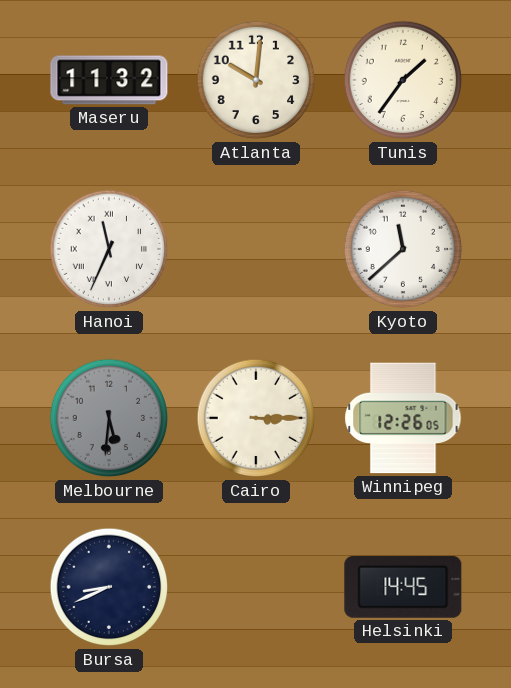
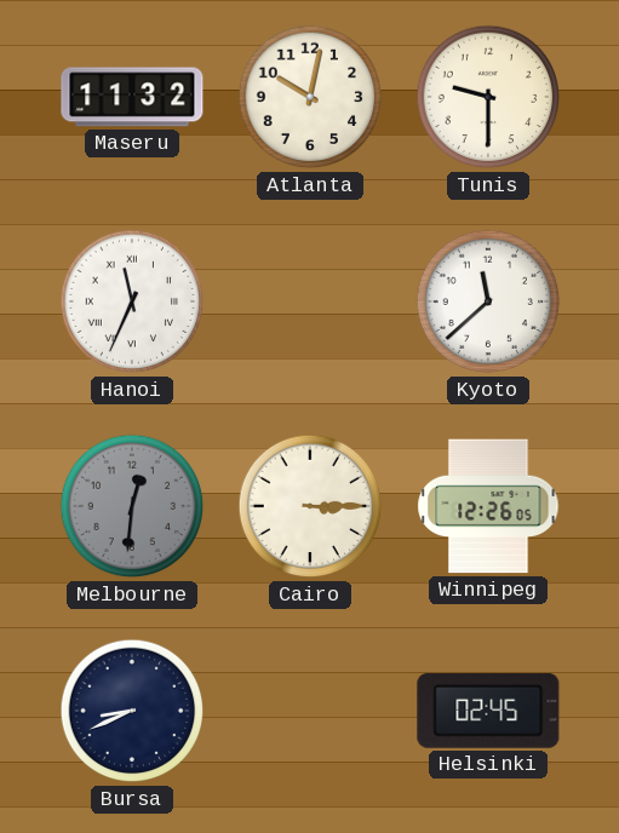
Atlanta: 10:01 -> 10:02 (310, 97)
Tunis: 1:36 -> 9:30 (488, 97)
Melbourne: 5:31 -> 12:31 (132, 506)
Helsinki: 14:45 -> 02:45 (488, 711)
